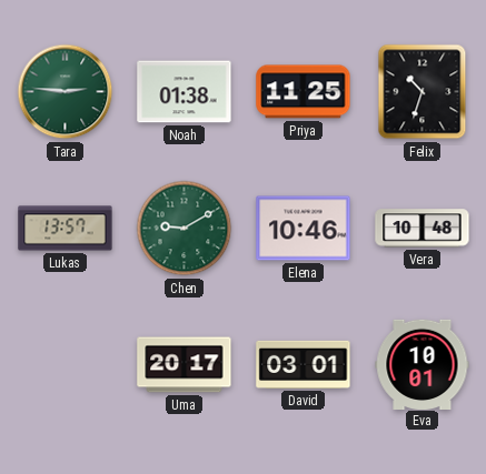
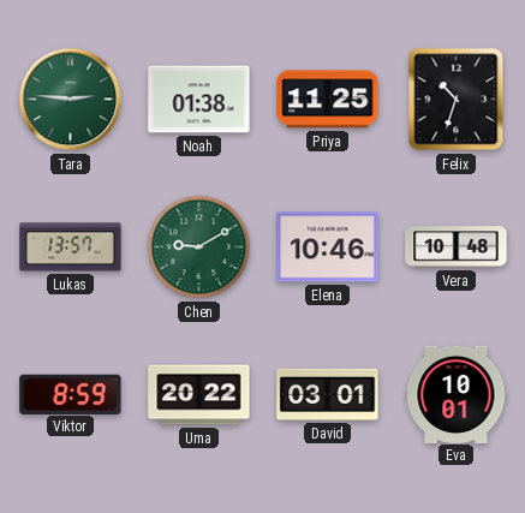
Viktor: none -> 8:59 (71, 394)
Uma: 20:17 -> 20:22 (199, 395)
